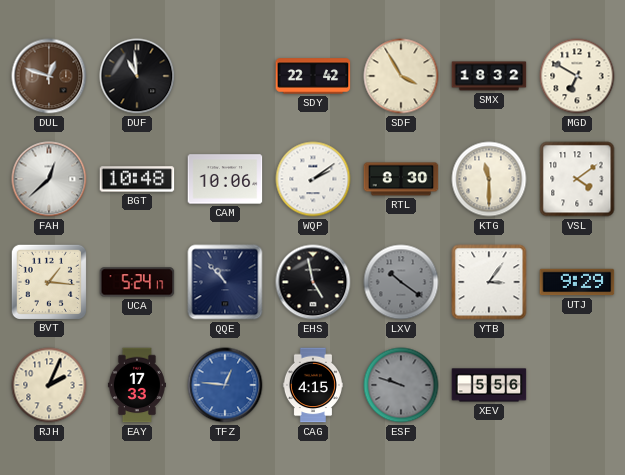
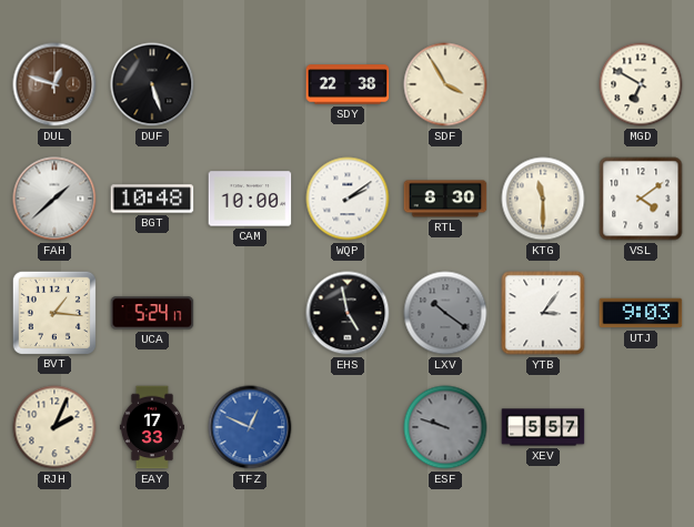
DUF: 10:59 -> 5:27 (152, 84)
SDY: 22:42 -> 22:38 (348, 84)
SMX: 18:32 -> none (489, 76)
FAH: 12:38 -> 1:38 (54, 199)
CAM: 10:06 -> 10:00 (250, 199)
QQE: 10:53 -> none (225, 282)
UTJ: 9:29 -> 9:03 (641, 313)
TFZ: 12:46 -> 12:49 (250, 427)
CAG: 4:15 -> none (313, 385)
XEV: 5:56 -> 5:57 (543, 427)
